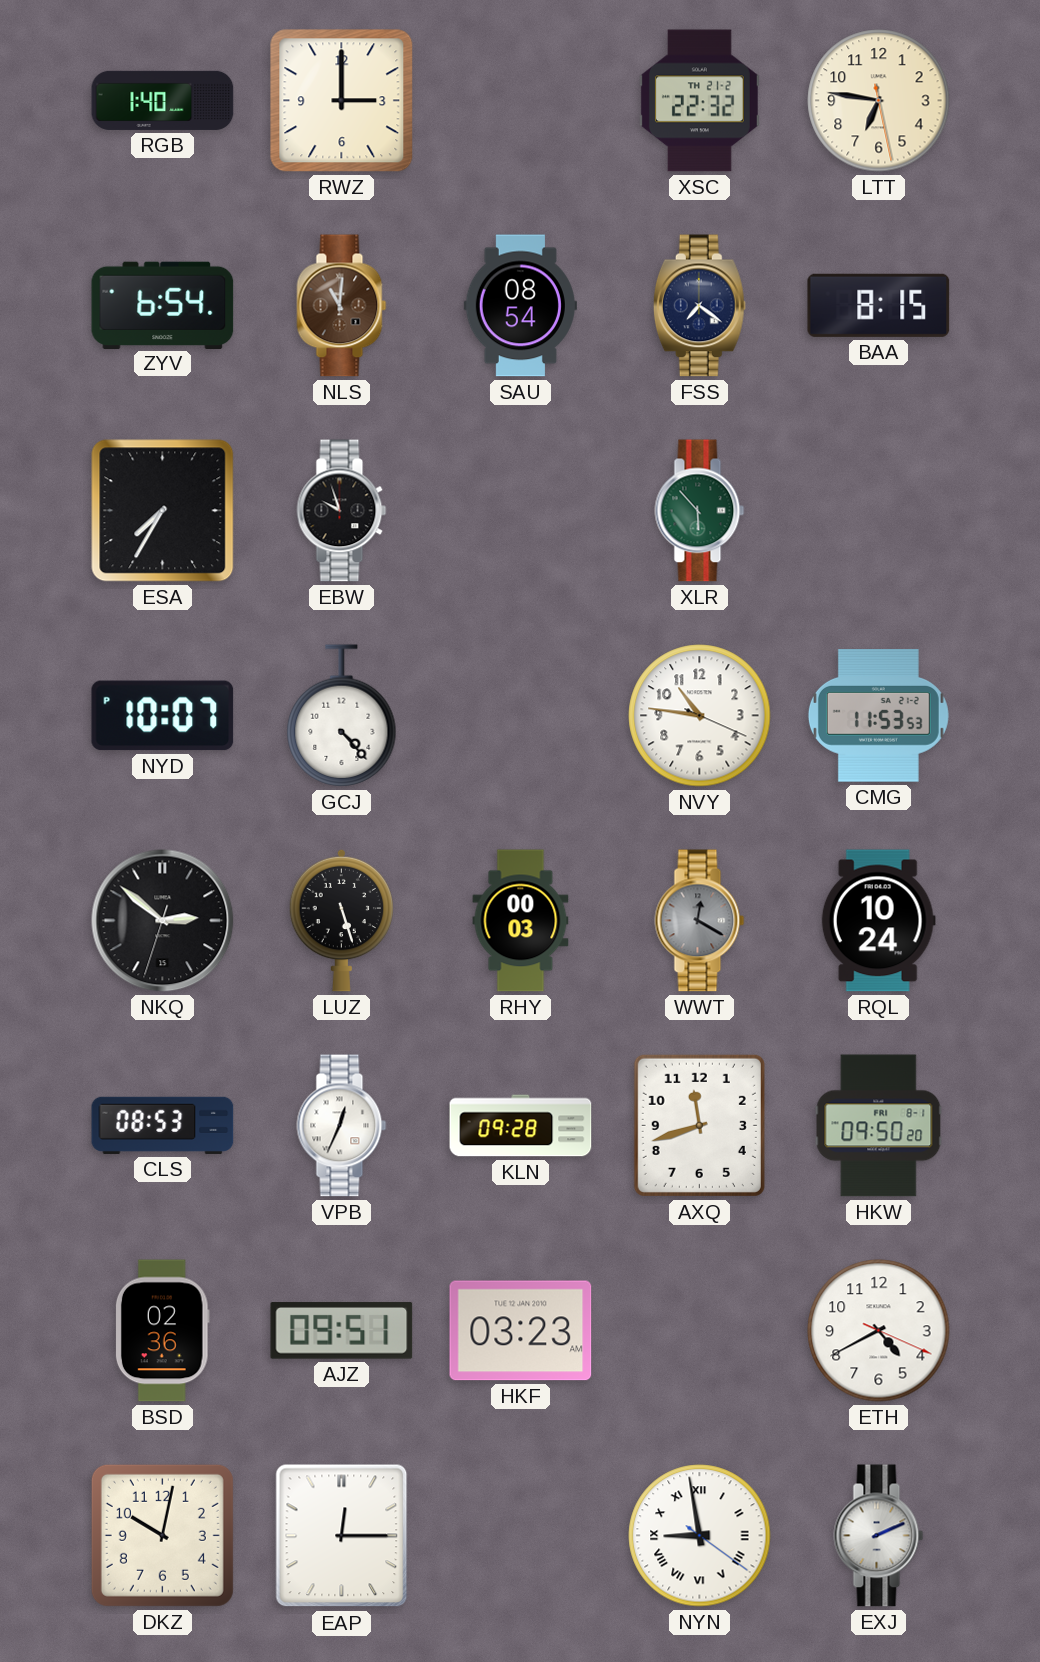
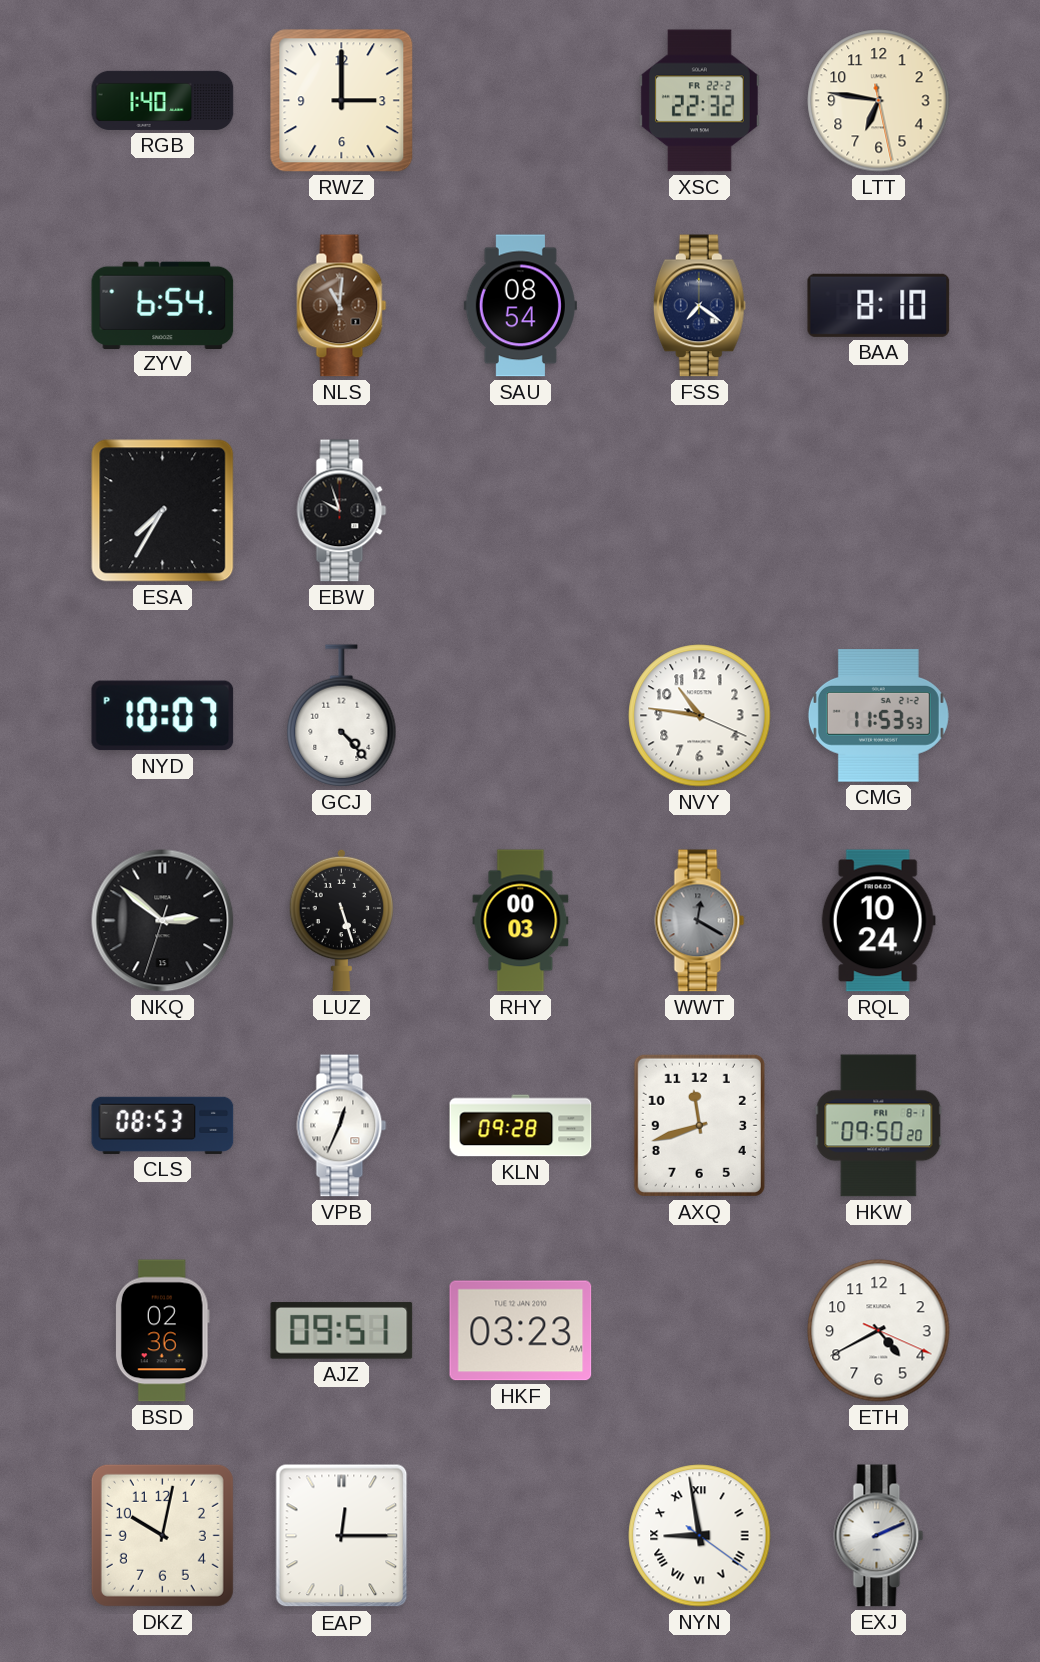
XSC date: TH 21-2 -> FR 22-2 (699, 101)
BAA: 8:15 -> 8:10 (879, 305)
XLR: 5:53 -> none (700, 511)
